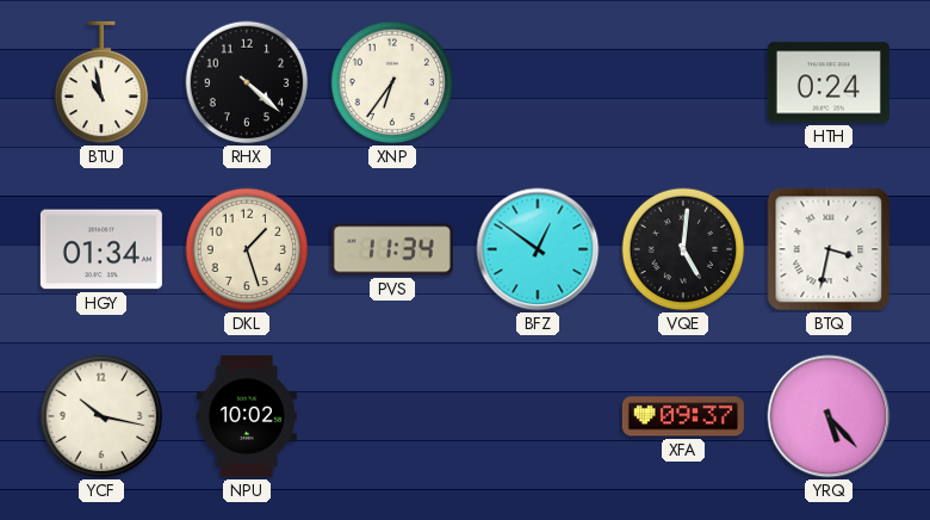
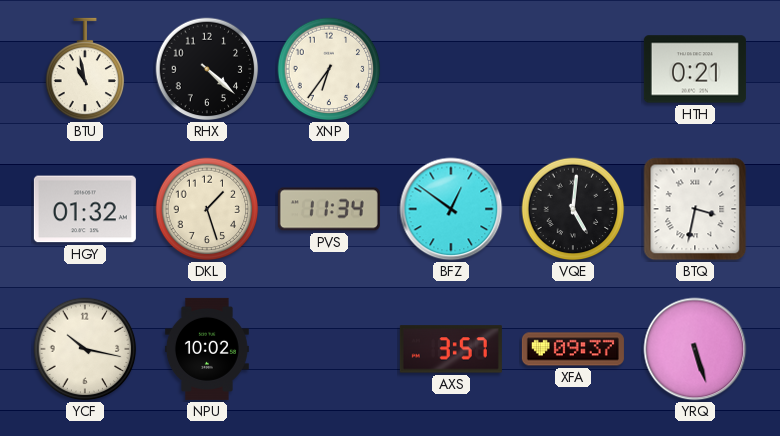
HTH: 0:24 -> 0:21 (695, 69)
HGY: 01:34 -> 01:32 (85, 209)
AXS: none -> 3:57 (451, 349)
YRQ: 5:23 -> 5:27 (695, 349)
